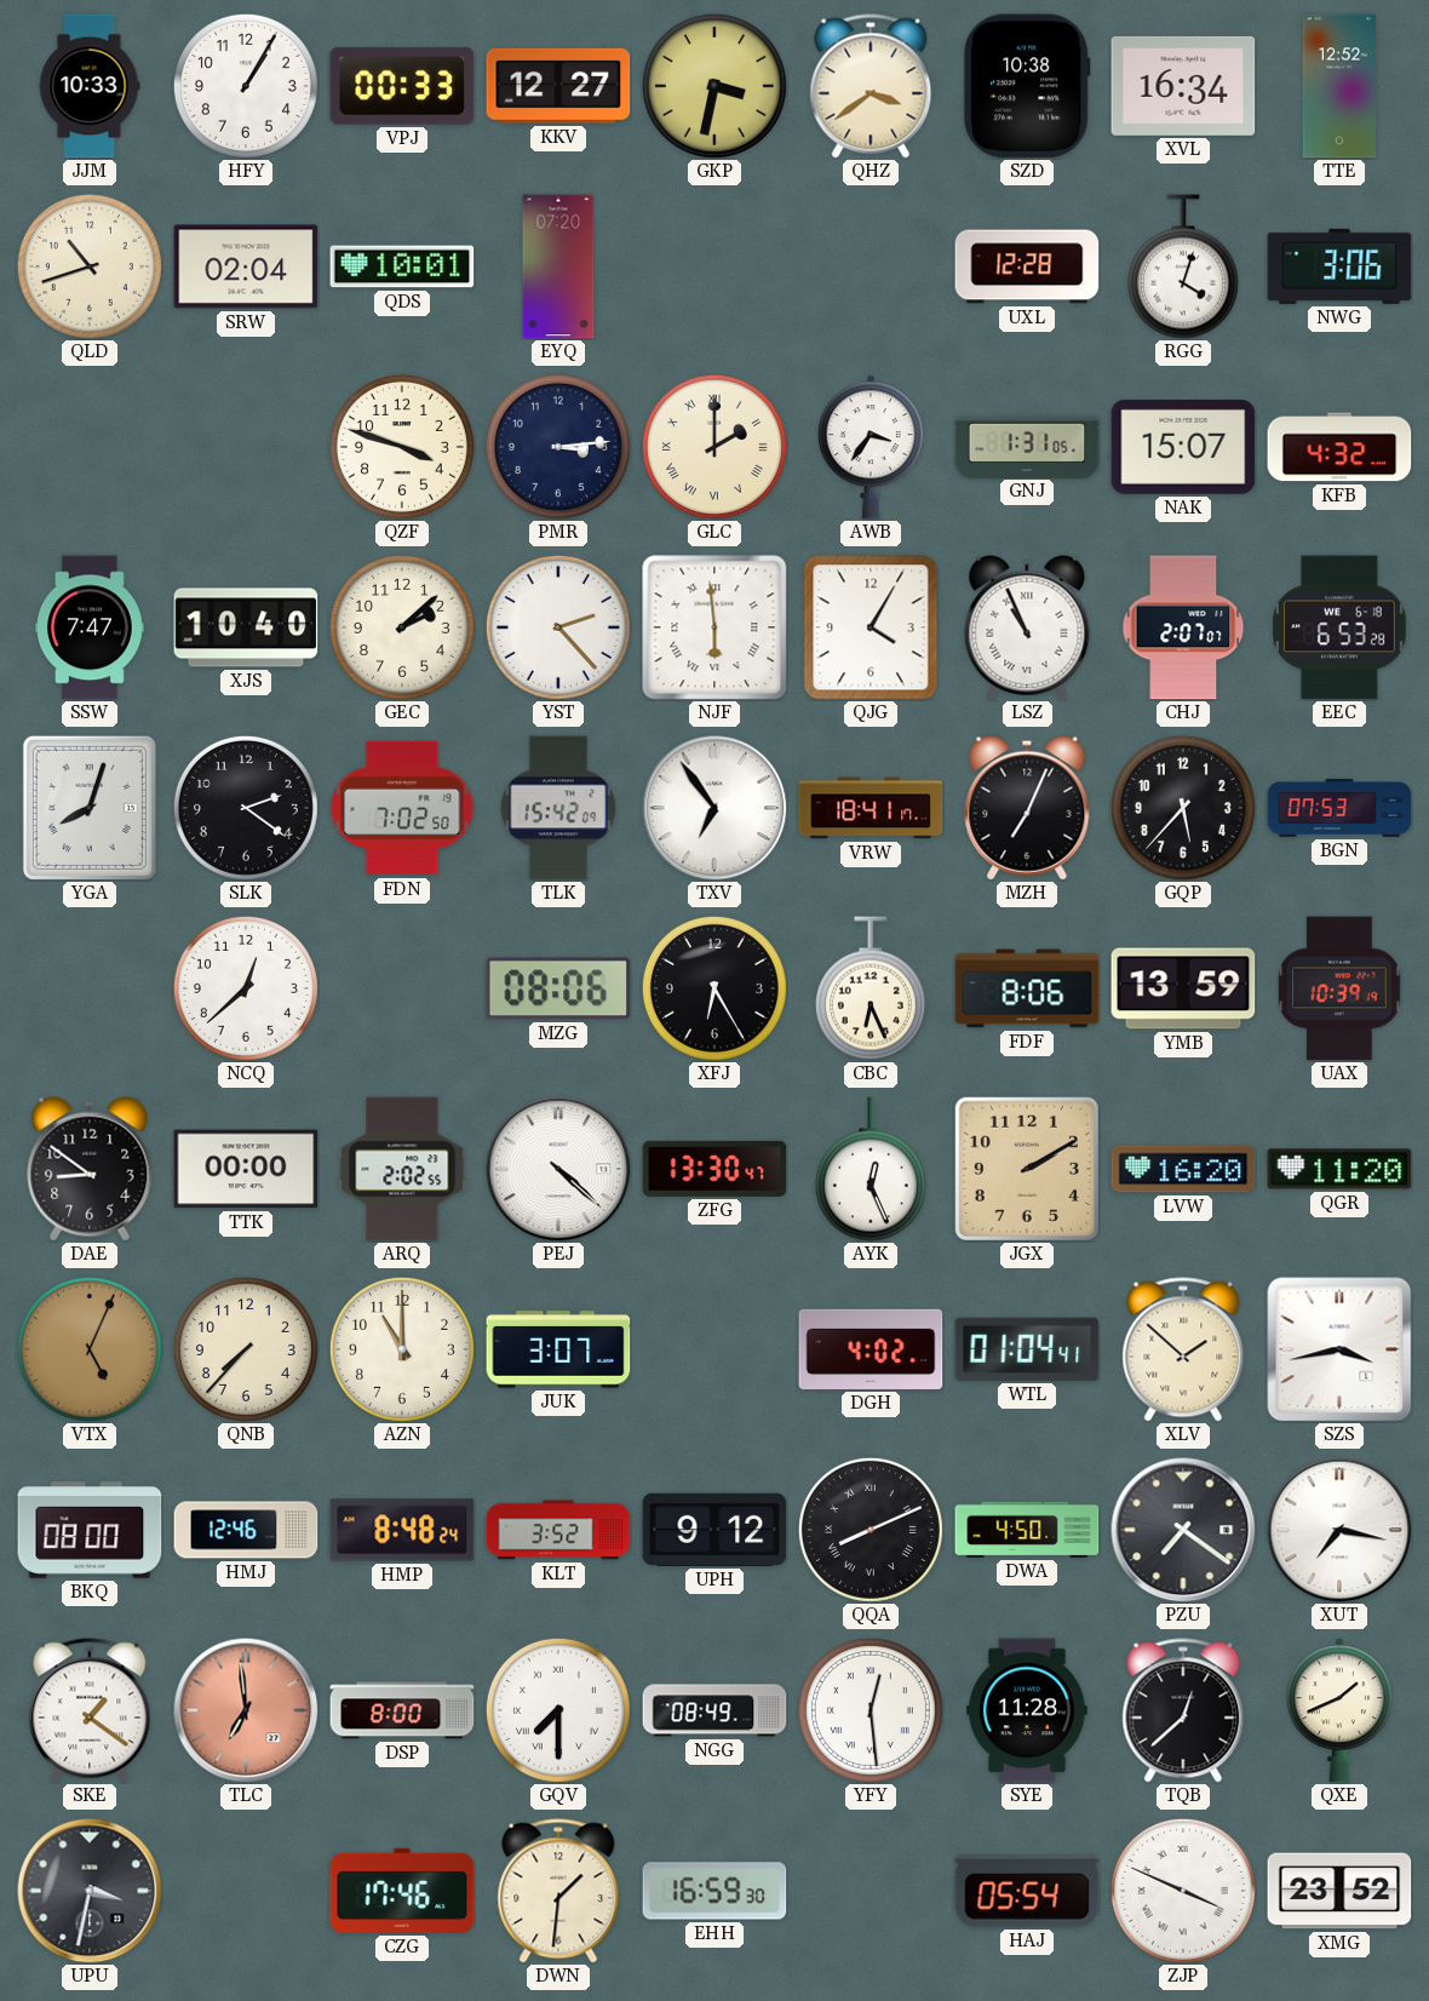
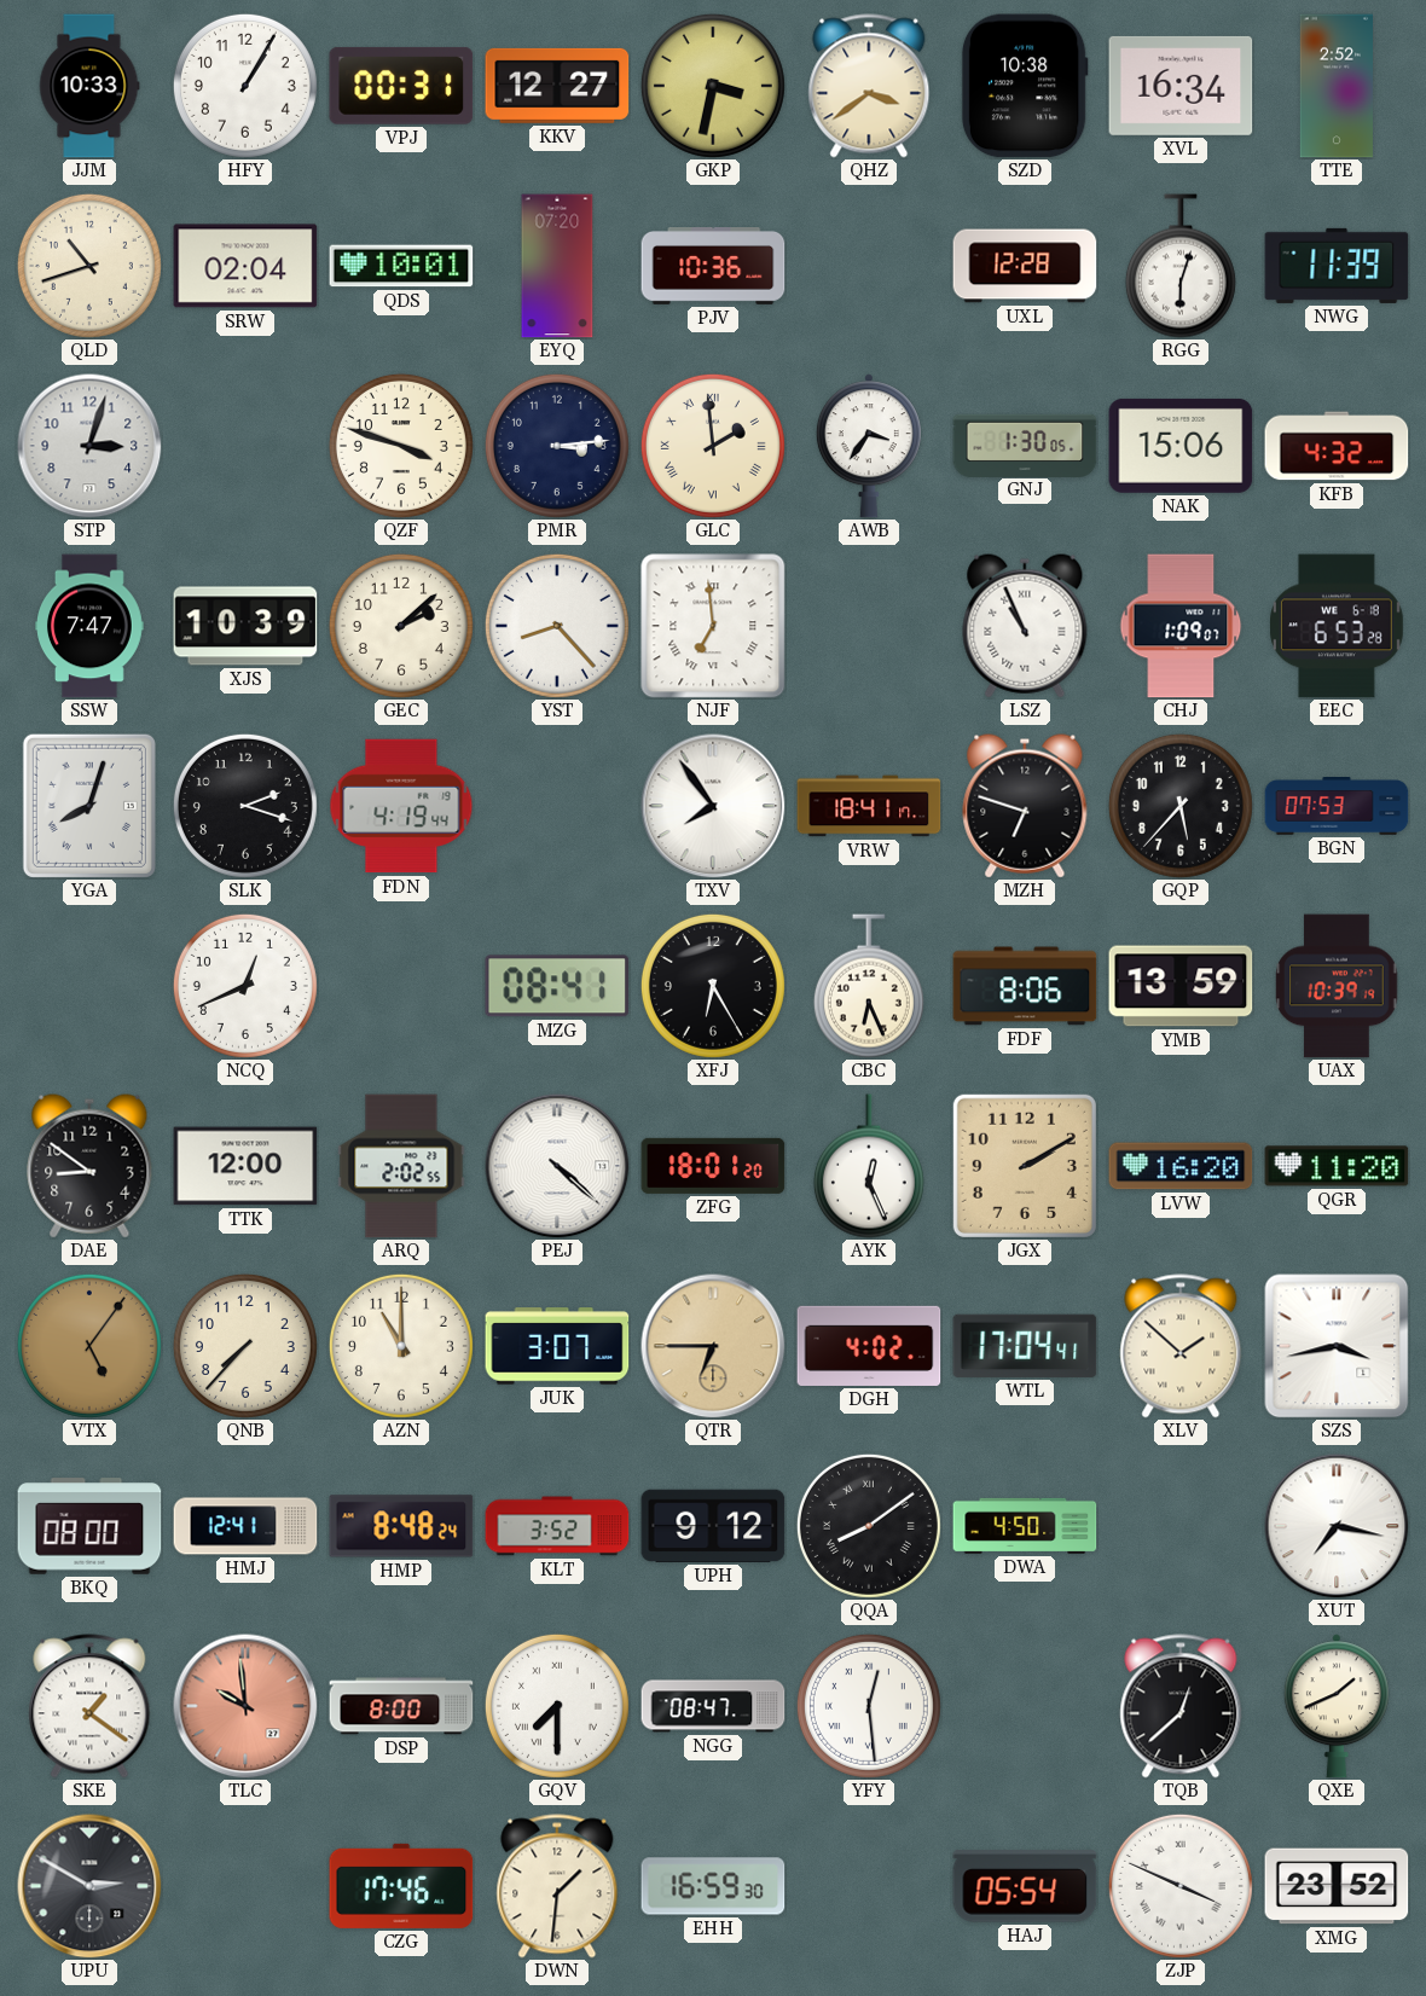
VPJ: 00:33 -> 00:31 (401, 86)
TTE: 12:52 -> 2:52 (1335, 86)
PJV: none -> 10:36 (713, 267)
RGG: 4:03 -> 6:03 (1181, 266)
NWG: 3:06 -> 11:39 (1337, 266)
STP: none -> 3:03 (89, 446)
GLC: 2:00 -> 1:59 (713, 446)
GNJ: 1:31 -> 1:30 (1025, 445)
NAK: 15:07 -> 15:06 (1181, 446)
XJS: 10:40 -> 10:39 (245, 626)
YST: 2:23 -> 8:23 (557, 626)
NJF: 5:59 -> 6:59 (713, 626)
QJG: 4:05 -> none (871, 627)
CHJ: 2:07 -> 1:09 (1181, 626)
SLK: 2:21 -> 2:18 (245, 806)
FDN: 7:02 -> 4:19 (401, 806)
TLK: 15:42 -> none (558, 808)
TXV: 6:54 -> 7:54 (713, 806)
MZH: 7:04 -> 6:48 (1025, 806)
NCQ: 12:38 -> 12:41 (245, 986)
MZG: 08:06 -> 08:41 (557, 986)
TTK: 00:00 -> 12:00 (245, 1166)
ZFG: 13:30 -> 18:01 (713, 1166)
VTX: 5:04 -> 5:06 (89, 1346)
QTR: none -> 6:45 (713, 1346)
WTL: 01:04 -> 17:04 (1025, 1346)
HMJ: 12:46 -> 12:41 (245, 1526)
QQA: 8:11 -> 8:09 (869, 1526)
PZU: 7:21 -> none (1183, 1530)
TLC: 6:59 -> 9:59 (245, 1706)
NGG: 08:49 -> 08:47 (713, 1706)
SYE: 11:28 -> none (1027, 1710)
UPU: 3:32 -> 2:50 (89, 1886)
